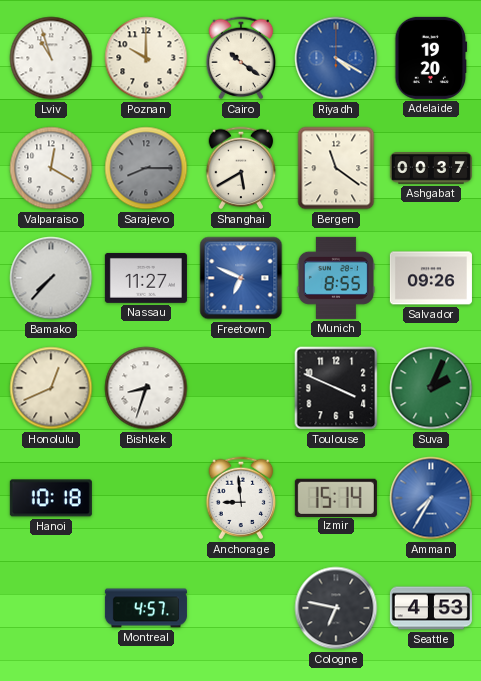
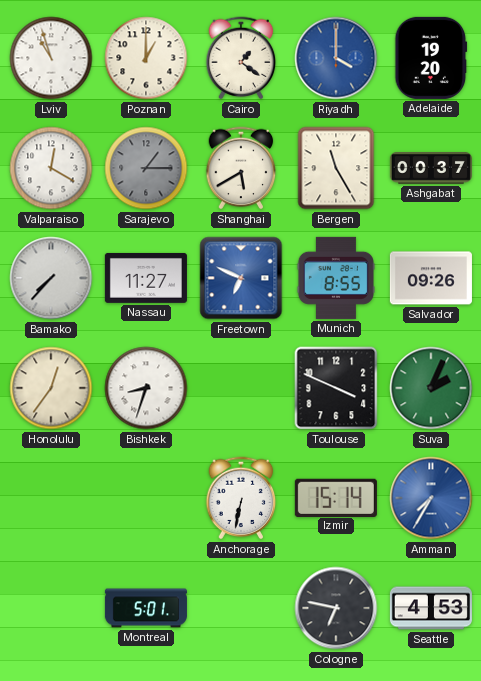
Poznan: 10:00 -> 1:00 (146, 58)
Cairo: 10:21 -> 1:21 (241, 58)
Riyadh: 4:20 -> 4:00 (336, 58)
Sarajevo: 8:15 -> 1:15 (146, 168)
Bergen: 11:21 -> 11:25 (336, 168)
Honolulu: 12:41 -> 12:36 (51, 388)
Hanoi: 10:18 -> none (51, 498)
Anchorage: 8:59 -> 6:32 (241, 498)
Montreal: 4:57 -> 5:01 (146, 608)
